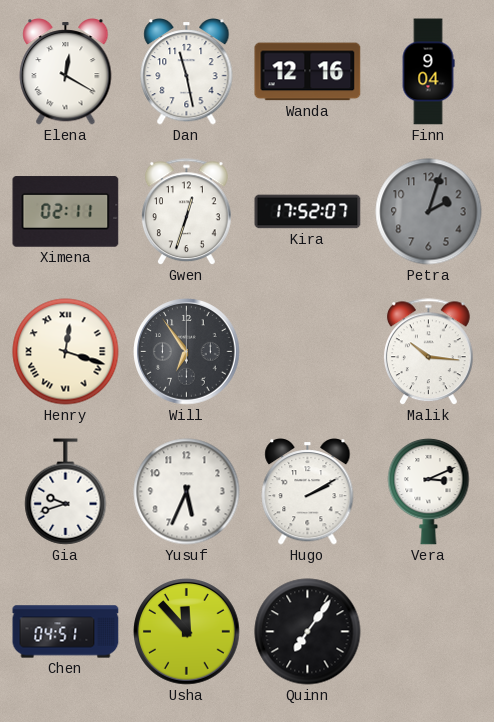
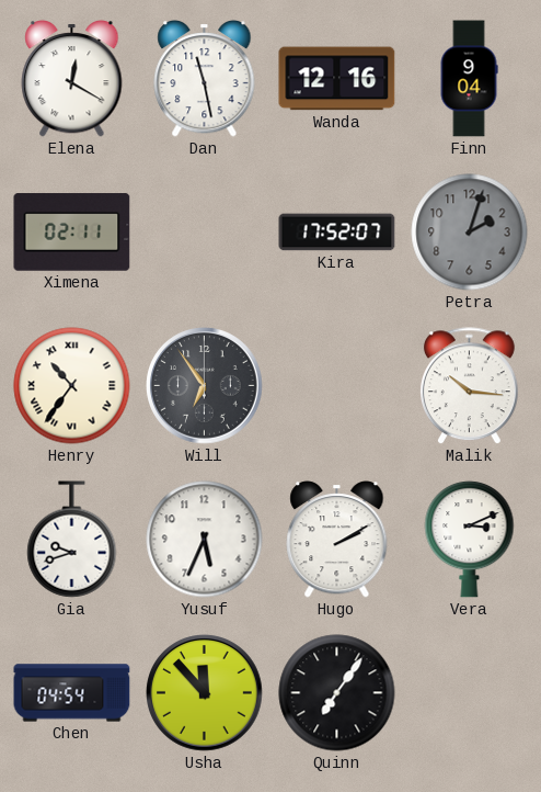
Gwen: 12:33 -> none (186, 212)
Henry: 12:18 -> 10:36 (72, 386)
Chen: 04:51 -> 04:54 (72, 693)
